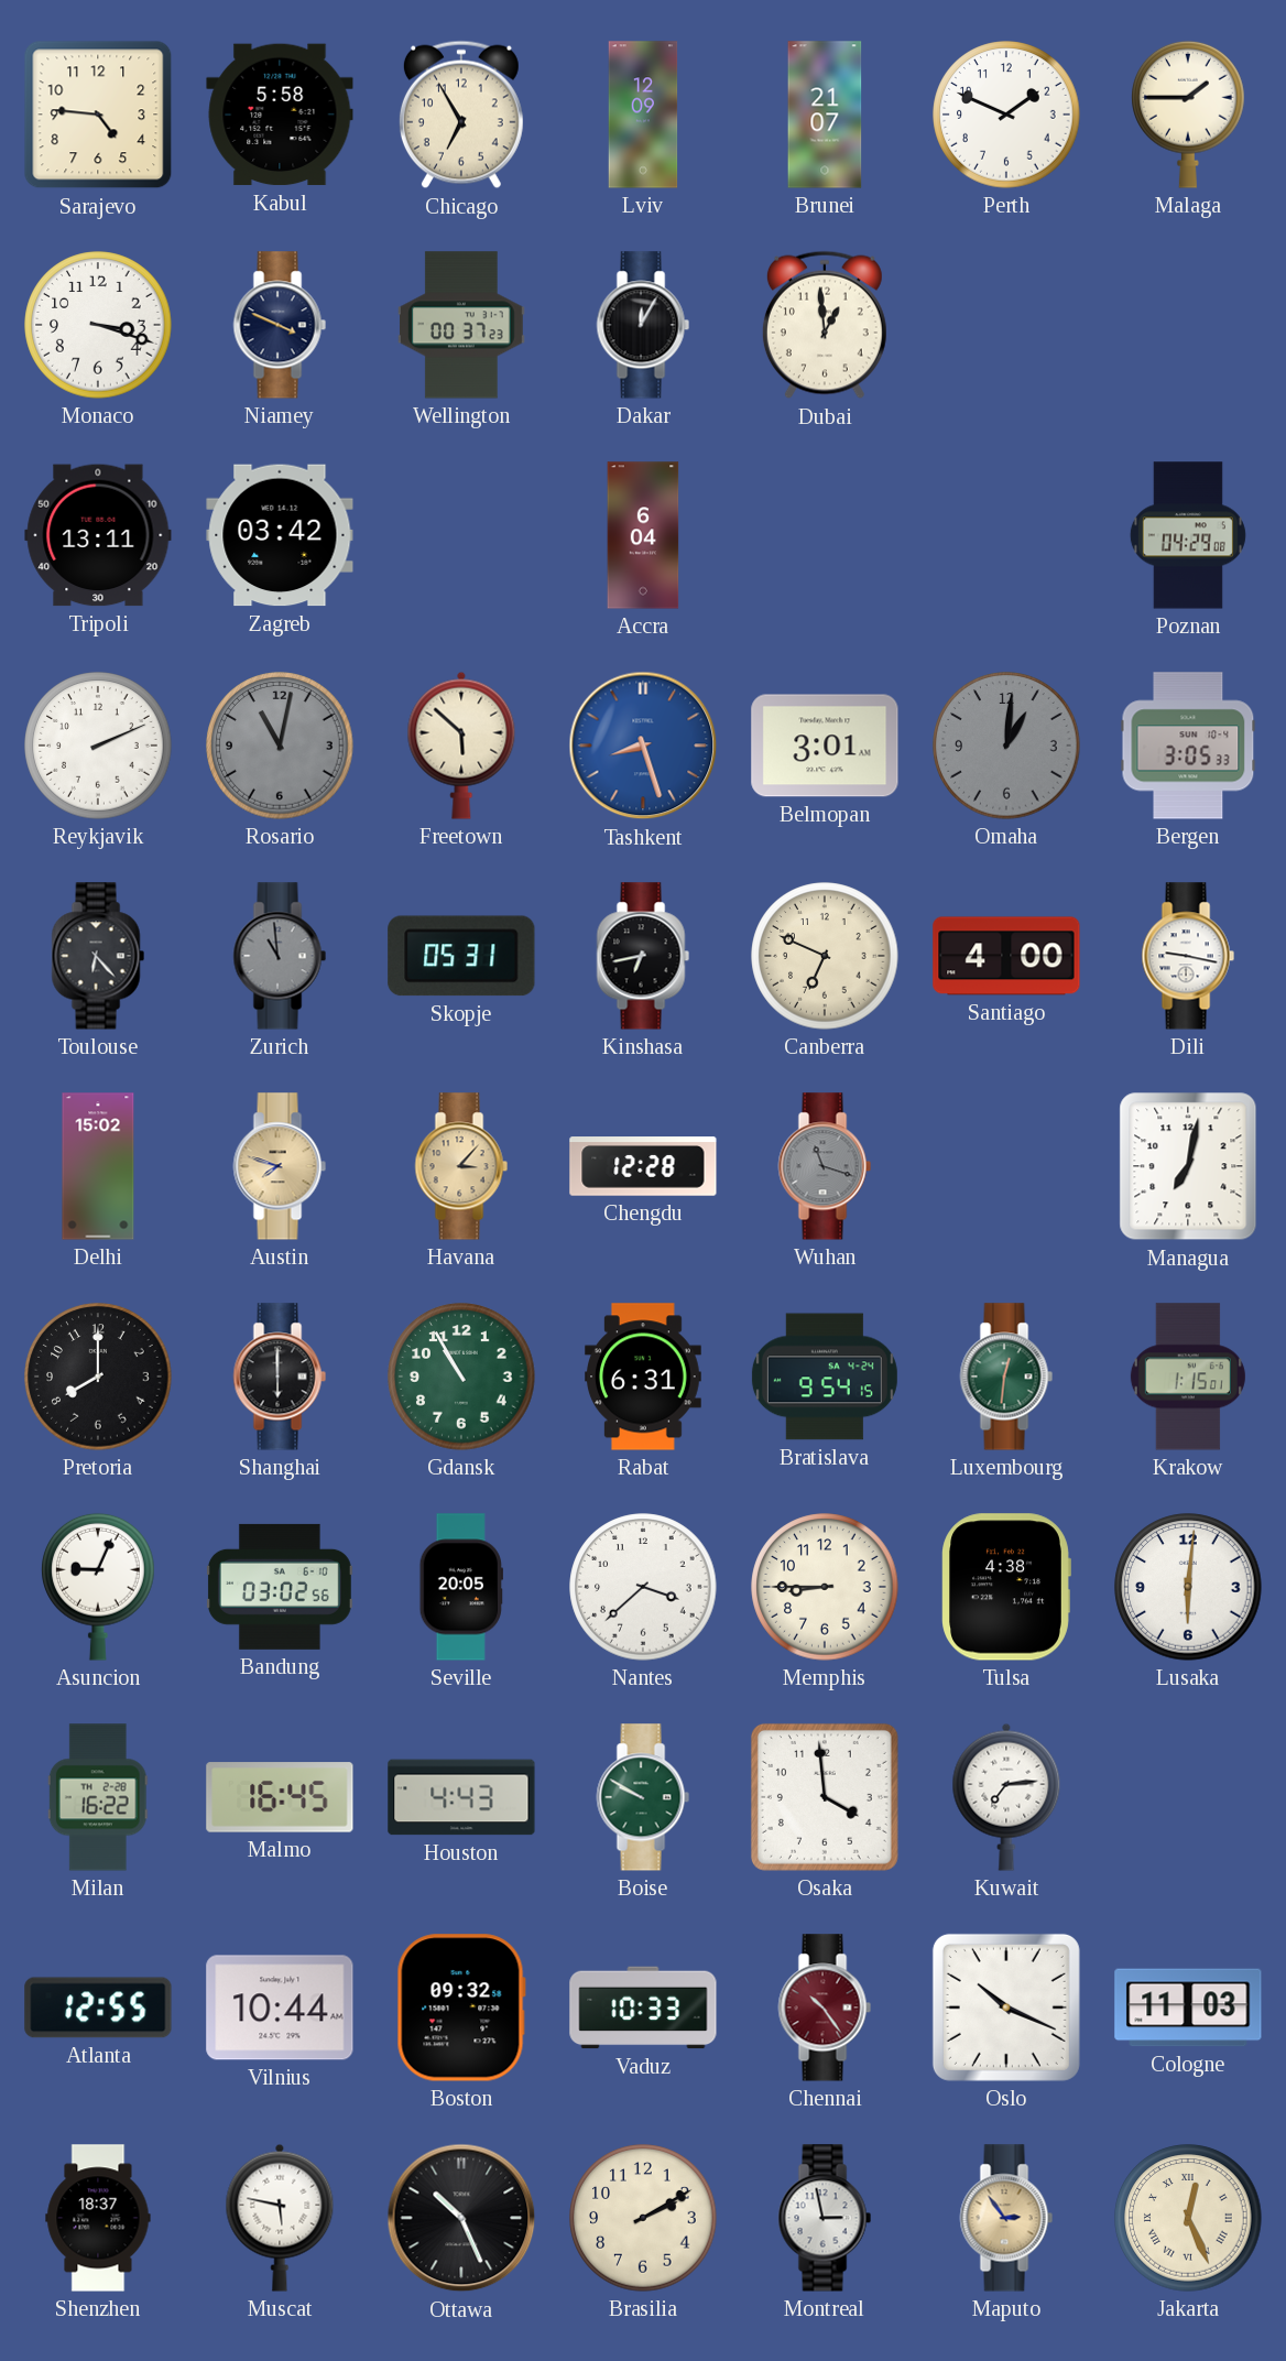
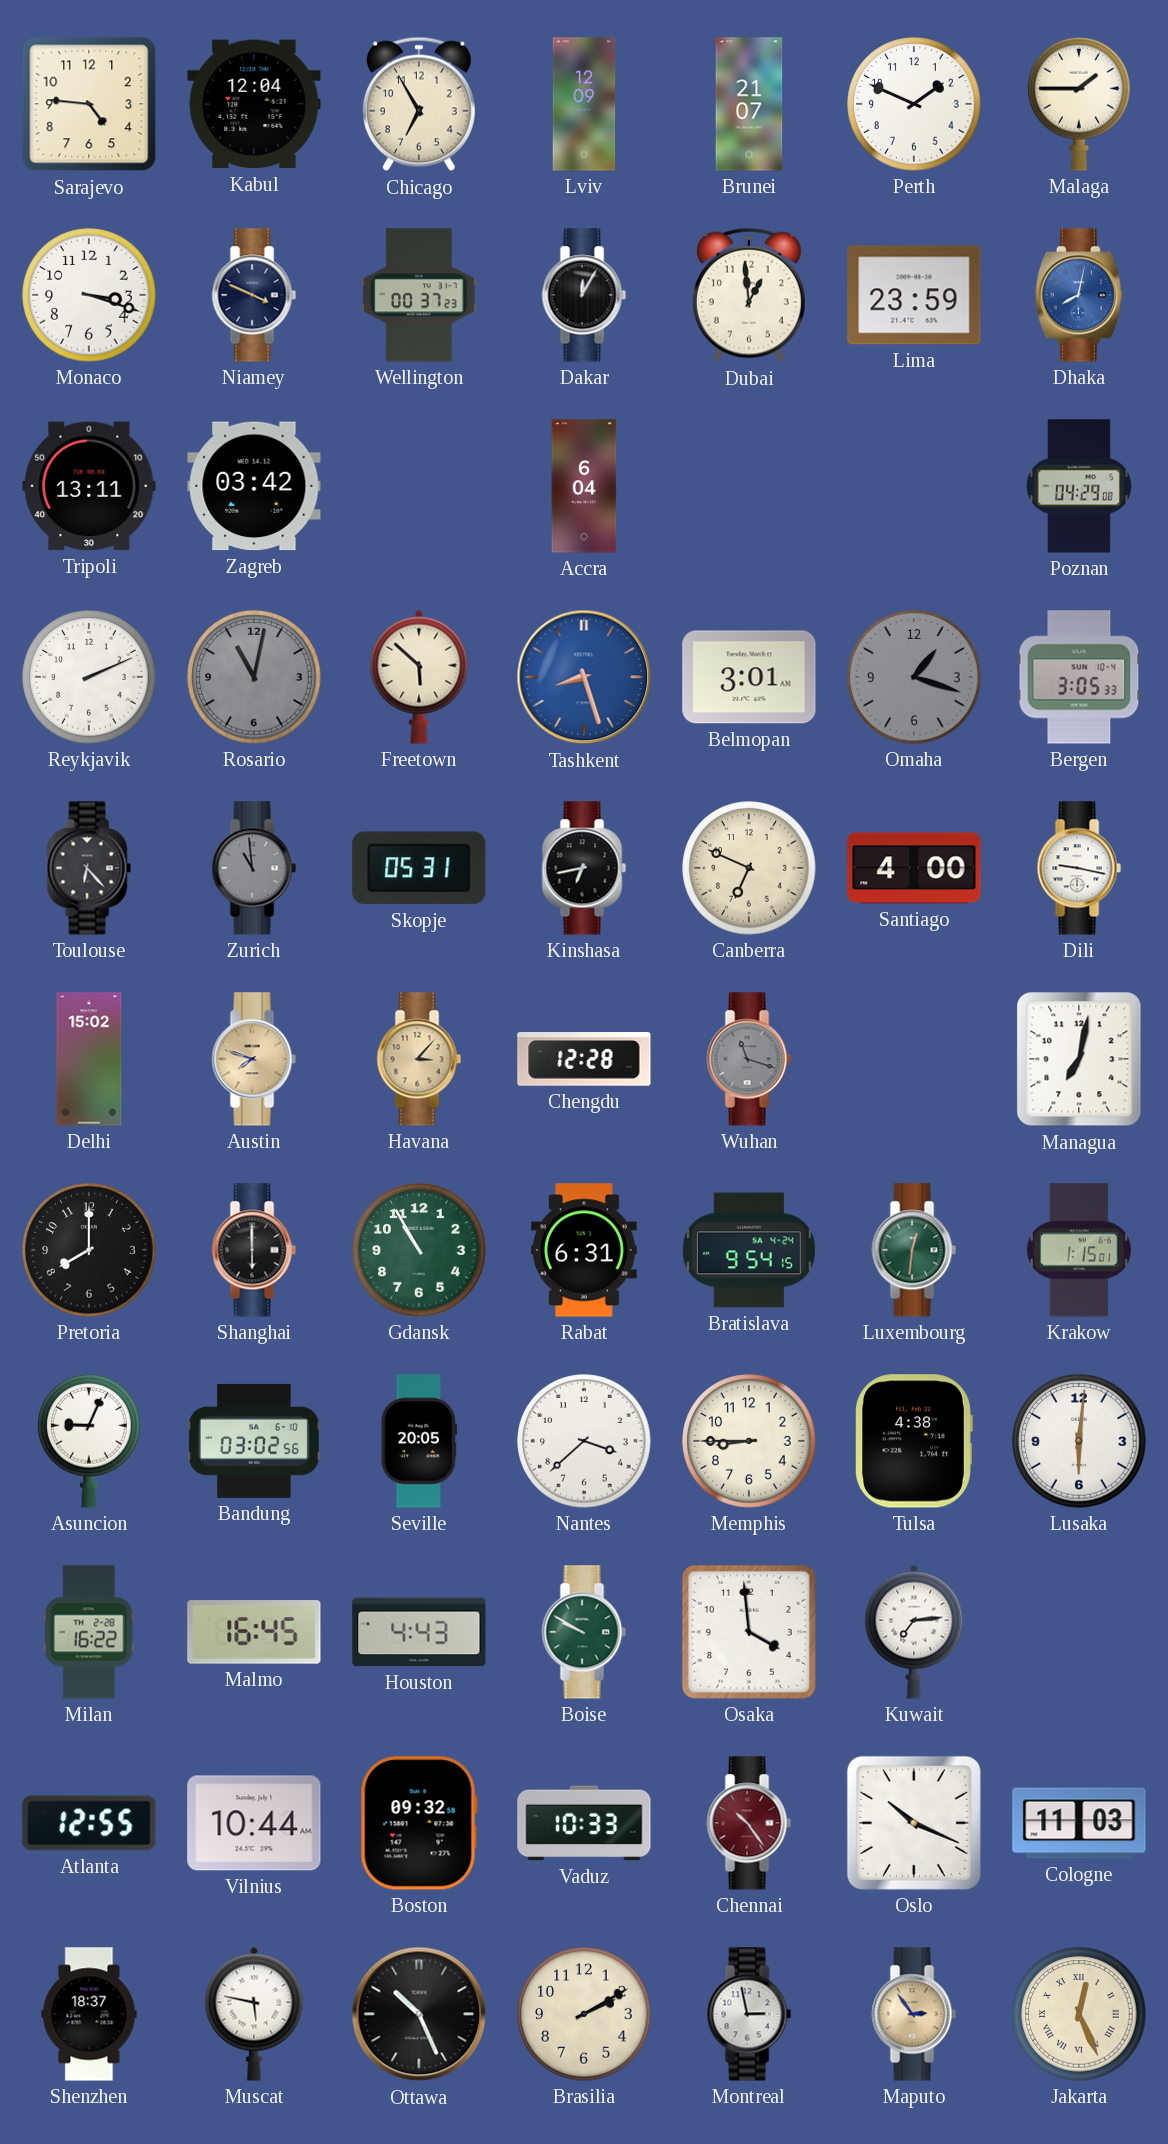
Kabul: 5:58 -> 12:04 (254, 104)
Lima: none -> 23:59 (914, 295)
Dhaka: none -> 8:02 (1079, 295)
Omaha: 1:01 -> 1:18 (914, 677)
